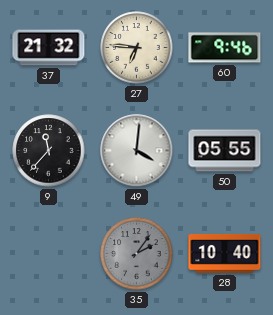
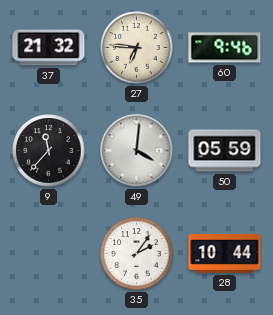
50: 05:55 -> 05:59 (225, 151)
35 dial: grey -> white (137, 254)
28: 10:40 -> 10:44 (225, 254)
